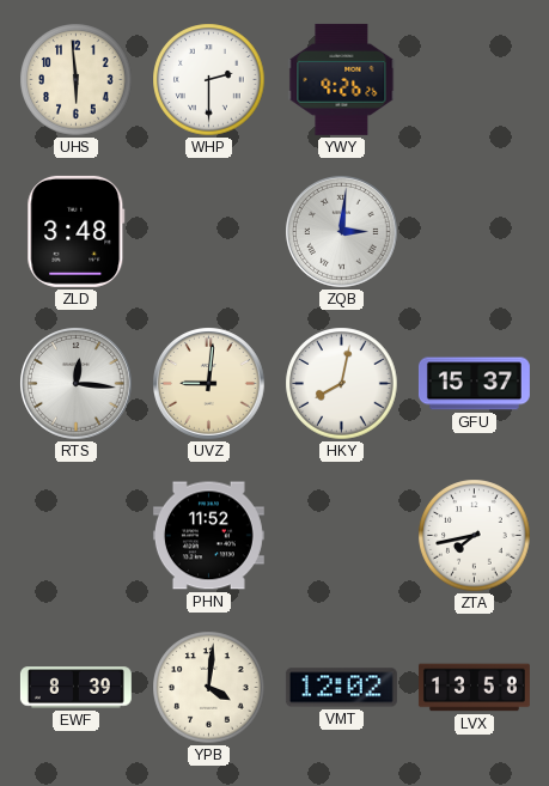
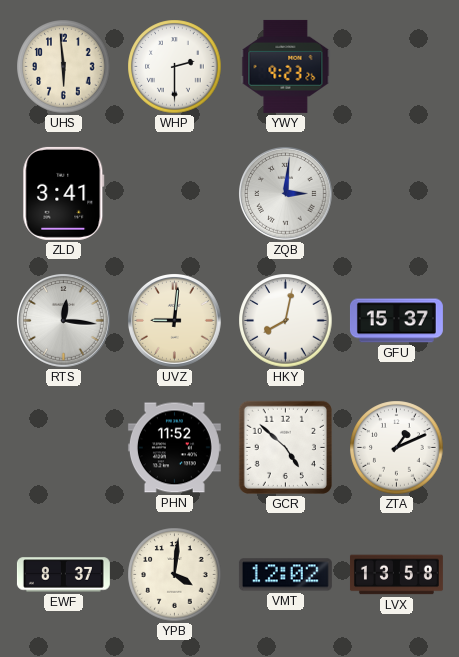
YWY: 9:26 -> 9:23 (286, 66)
ZLD: 3:48 -> 3:41 (64, 193)
GCR: none -> 4:52 (285, 447)
ZTA: 7:43 -> 1:11 (397, 448)
EWF: 8:39 -> 8:37 (63, 575)
